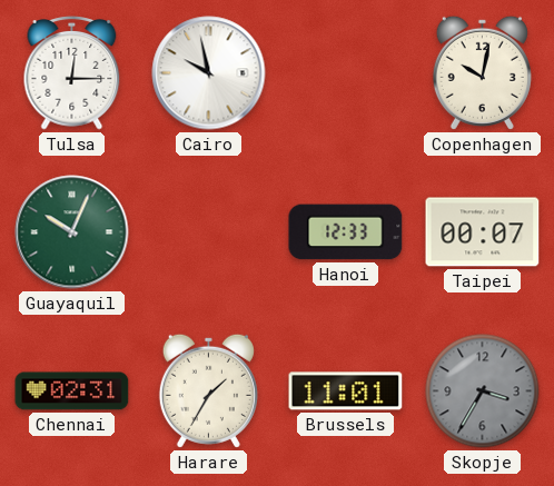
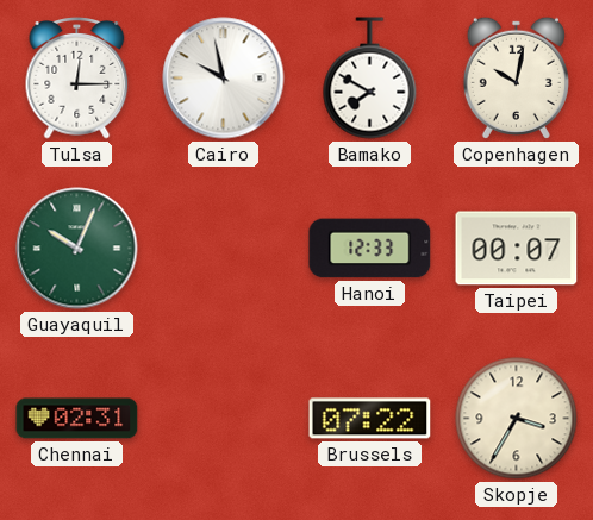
Bamako: none -> 7:50 (370, 79)
Harare: 1:35 -> none (208, 390)
Brussels: 11:01 -> 07:22 (370, 419)
Skopje dial: grey -> cream (517, 419)
